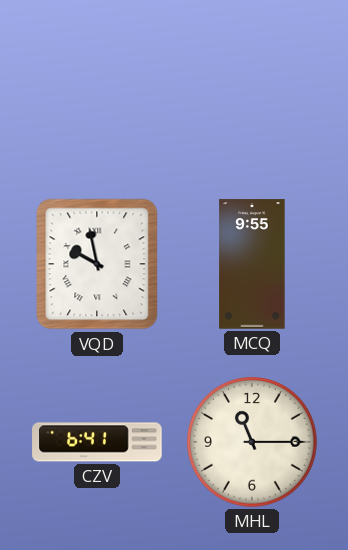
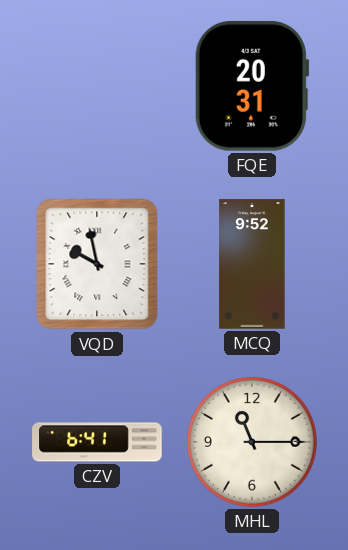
FQE: none -> 20:31 (252, 86)
MCQ: 9:55 -> 9:52 (252, 264)
